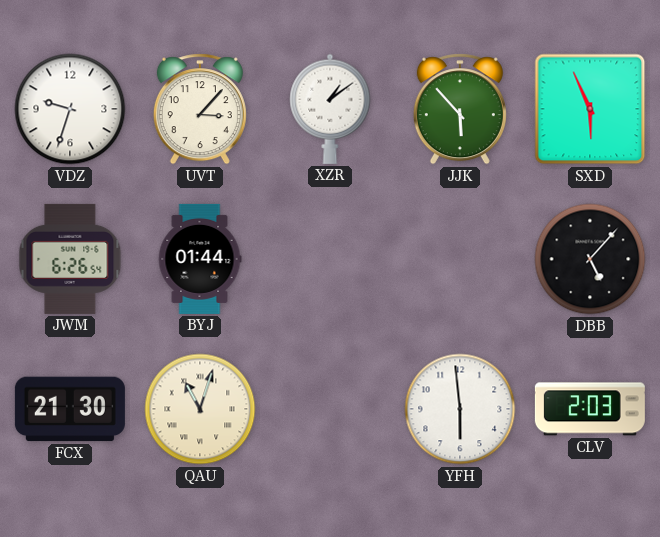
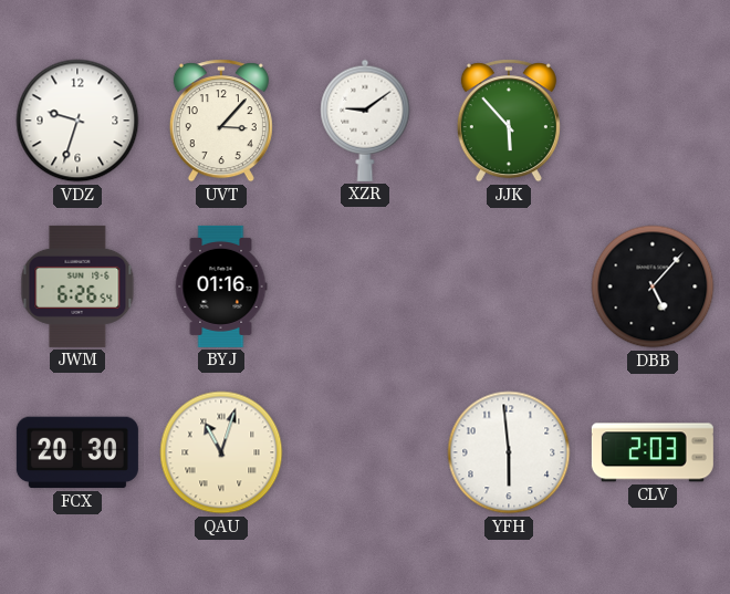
XZR: 1:09 -> 9:09 (365, 121)
SXD: 5:56 -> none (590, 109)
BYJ: 01:44 -> 01:16 (221, 286)
FCX: 21:30 -> 20:30 (77, 452)
